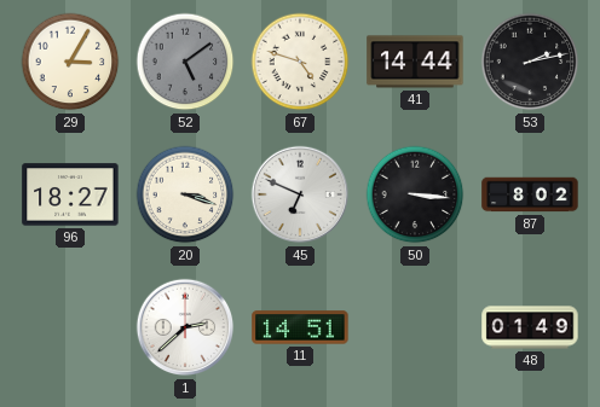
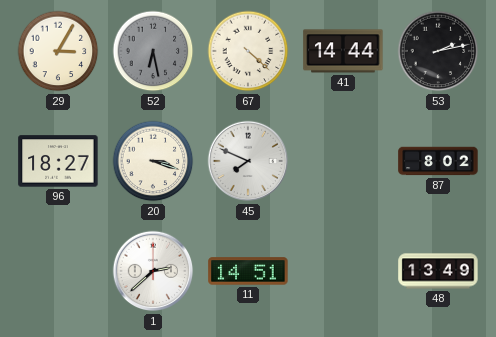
52: 5:09 -> 6:28 (153, 51)
67: 4:48 -> 4:22 (248, 51)
45: 6:49 -> 7:49 (248, 161)
50: 3:16 -> none (415, 194)
48: 01:49 -> 13:49 (438, 271)
